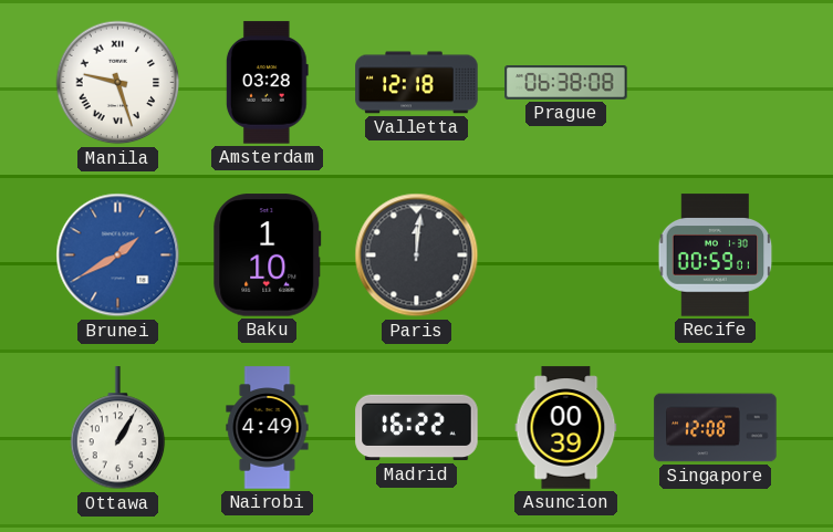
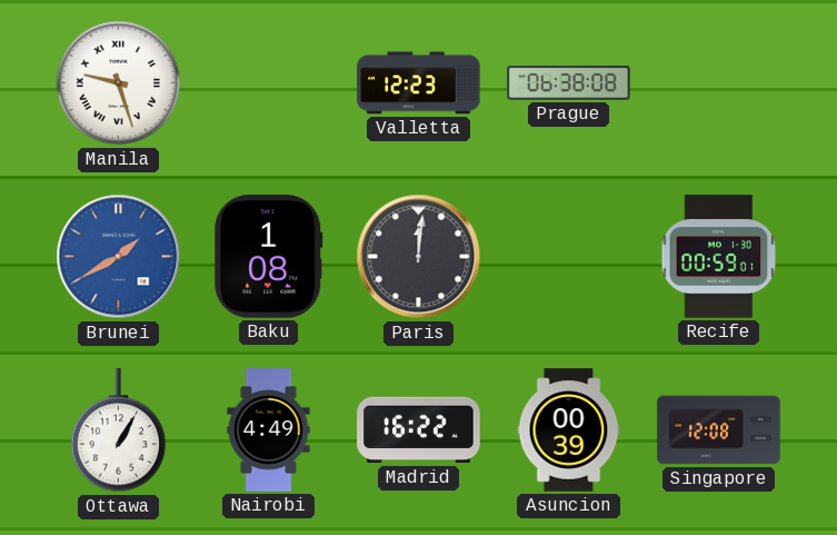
Amsterdam: 03:28 -> none (267, 83)
Valletta: 12:18 -> 12:23 (419, 83)
Baku: 1:10 -> 1:08 (269, 257)
